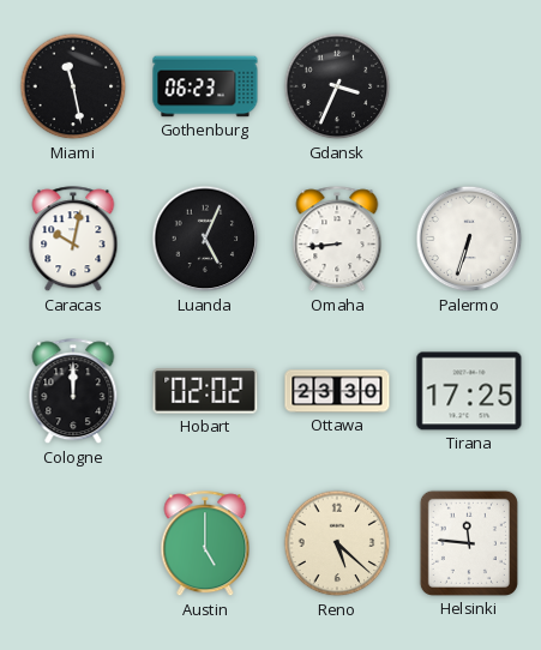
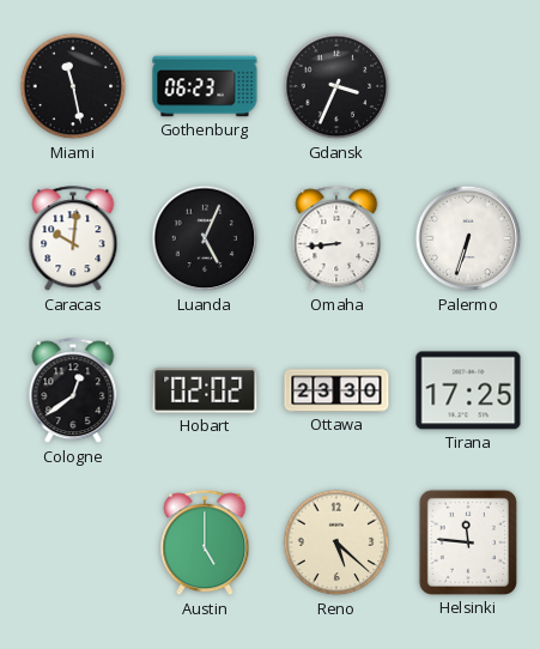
Caracas: 10:02 -> 10:01 (73, 239)
Cologne: 12:00 -> 12:39 (73, 392)
